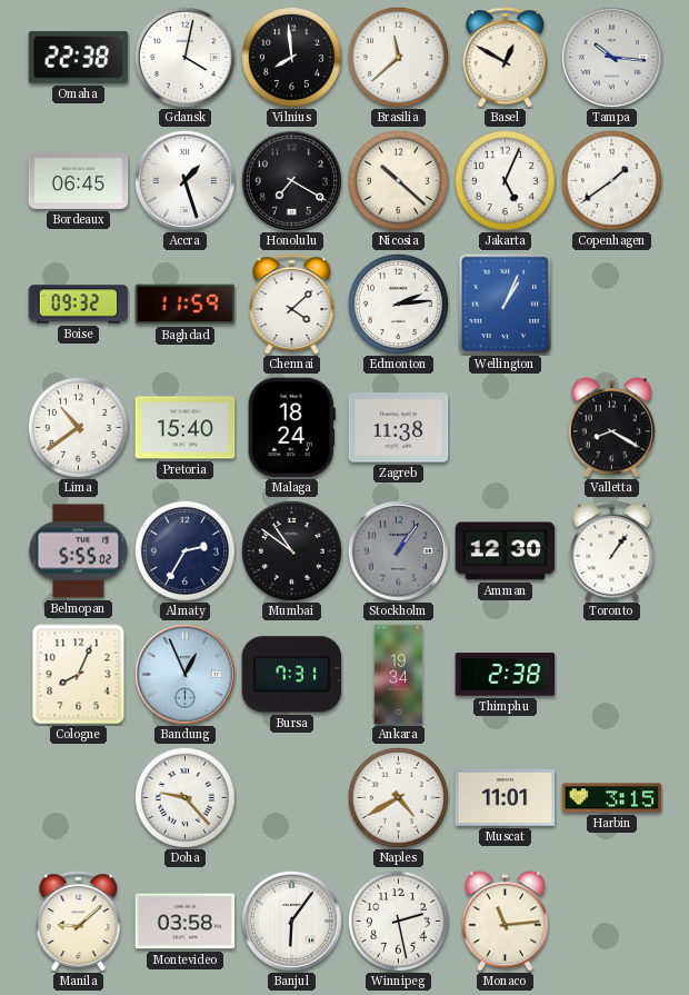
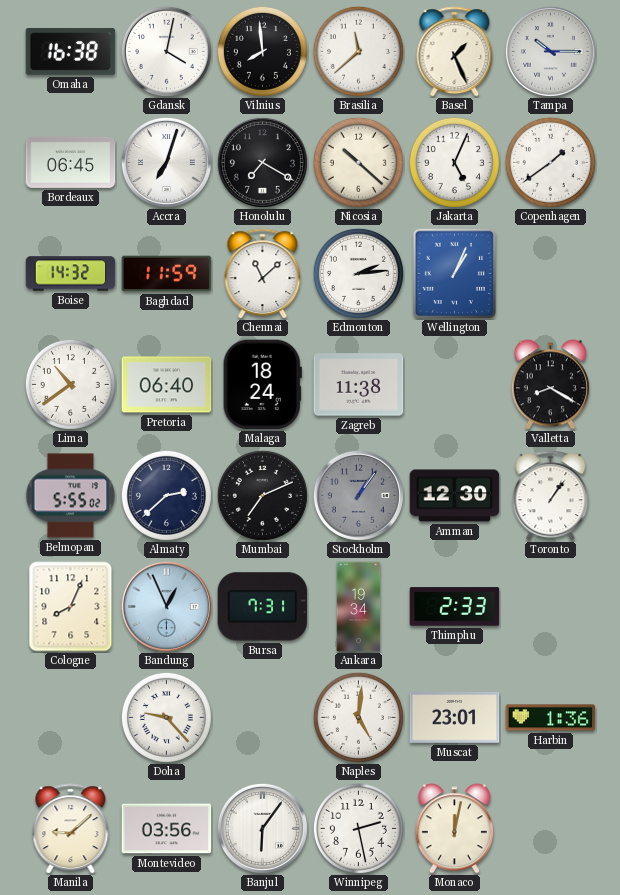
Omaha: 22:38 -> 16:38 (71, 52)
Basel: 12:50 -> 1:26 (455, 52)
Tampa: 10:16 -> 10:15 (550, 51)
Accra: 1:27 -> 7:03 (166, 162)
Boise: 09:32 -> 14:32 (71, 274)
Chennai: 4:08 -> 11:08 (263, 274)
Pretoria: 15:40 -> 06:40 (167, 385)
Almaty: 2:35 -> 2:38 (166, 495)
Mumbai: 10:51 -> 7:11 (262, 495)
Thimphu: 2:38 -> 2:33 (455, 607)
Naples: 4:40 -> 5:01 (358, 717)
Muscat: 11:01 -> 23:01 (455, 718)
Harbin: 3:15 -> 1:36 (551, 718)
Montevideo: 03:58 -> 03:56 (167, 829)
Monaco: 11:14 -> 12:02 (454, 829)
